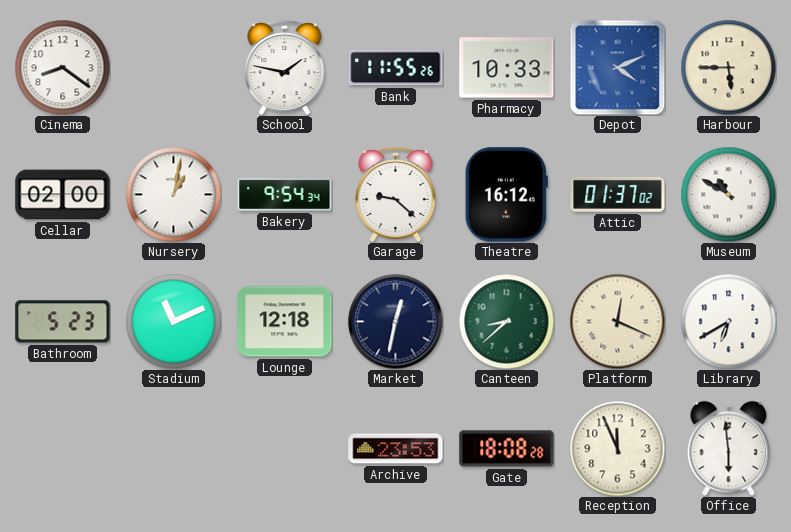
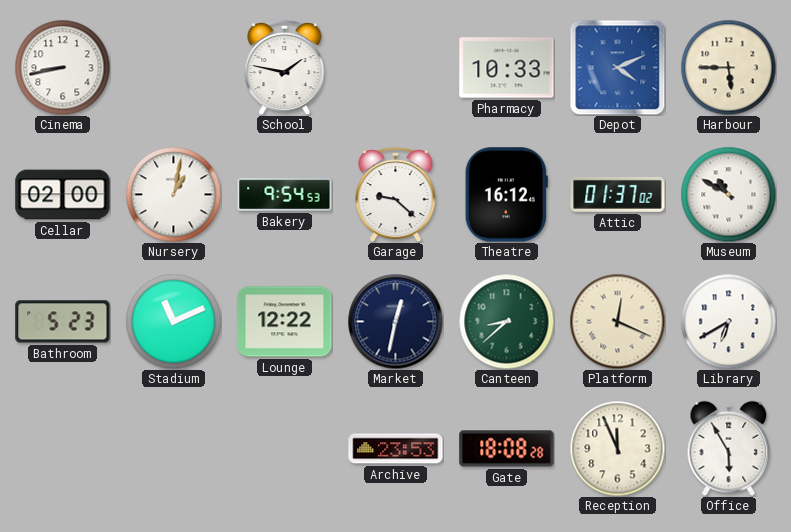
Cinema: 8:21 -> 8:43 (62, 67)
Bank: 11:55 -> none (396, 68)
Bakery: 9:54:34 -> 9:54:53 (285, 194)
Lounge: 12:18 -> 12:22 (285, 322)
Office: 5:59 -> 5:55 (729, 448)
